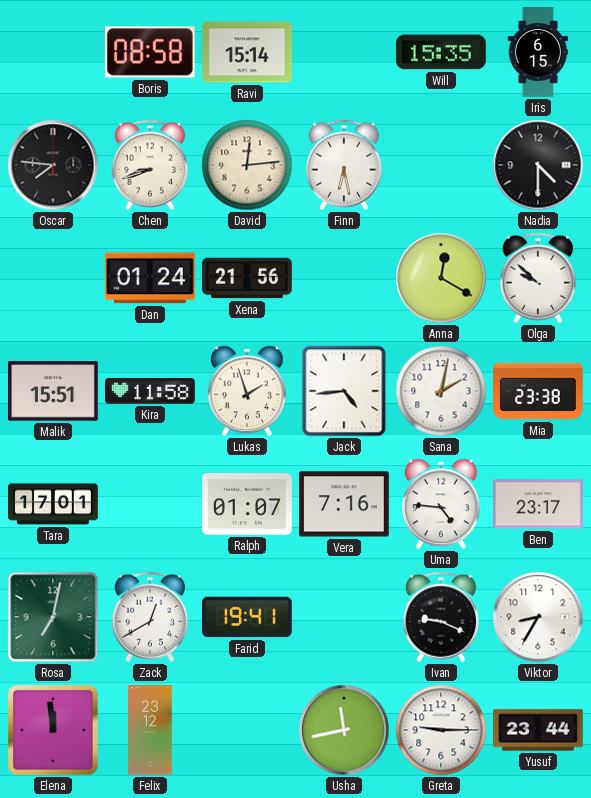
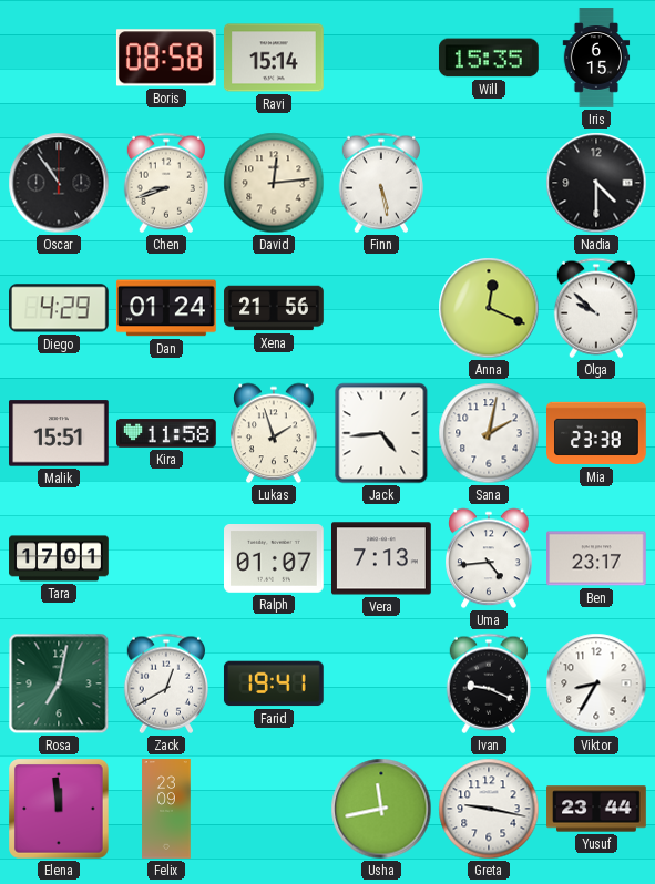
Oscar: 7:46 -> 10:54 (59, 183)
Finn: 6:28 -> 5:28 (380, 183)
Diego: none -> 4:29 (60, 308)
Anna: 12:20 -> 12:19 (489, 308)
Vera: 7:16 -> 7:13 (382, 558)
Uma: 4:46 -> 4:44 (489, 558)
Felix: 23:12 -> 23:09 (166, 809)
Greta: 9:15 -> 9:17 (489, 809)
